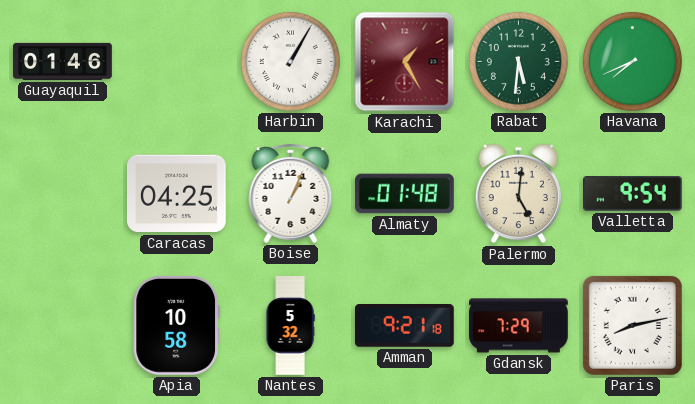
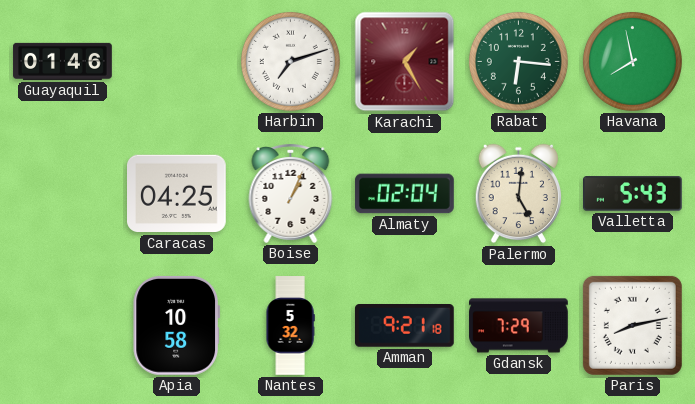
Harbin: 1:05 -> 7:12 (290, 61)
Rabat: 5:31 -> 6:16 (518, 61)
Havana: 7:41 -> 7:58 (632, 61)
Almaty: 01:48 -> 02:04 (405, 194)
Valletta: 9:54 -> 5:43 (633, 194)
